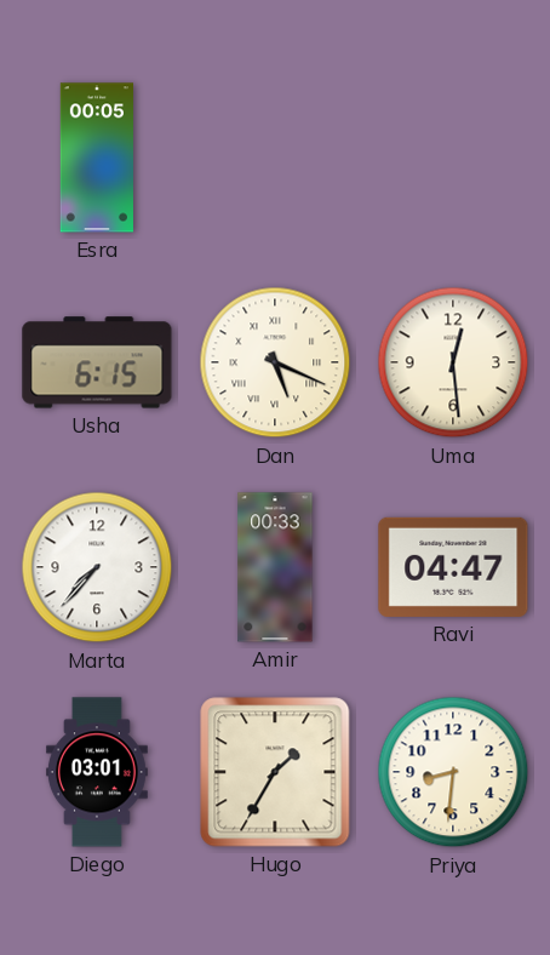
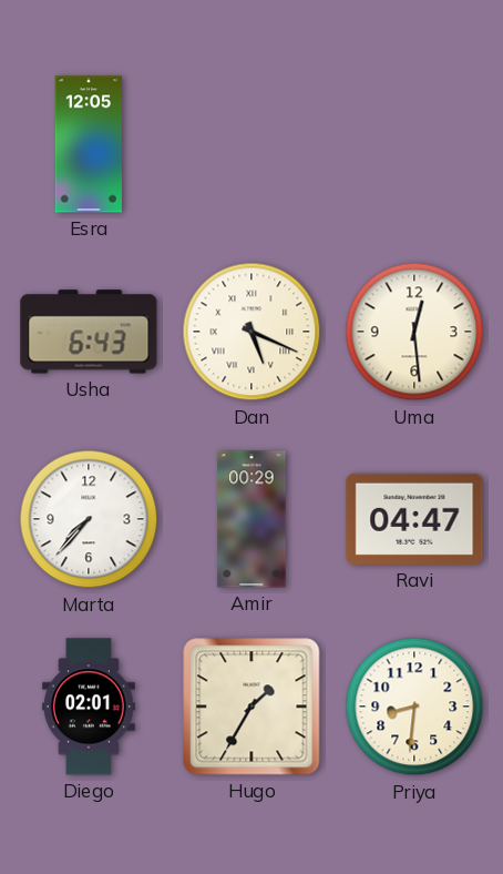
Esra: 00:05 -> 12:05 (88, 144)
Usha: 6:15 -> 6:43 (89, 332)
Amir: 00:33 -> 00:29 (251, 519)
Diego: 03:01 -> 02:01 (89, 707)
